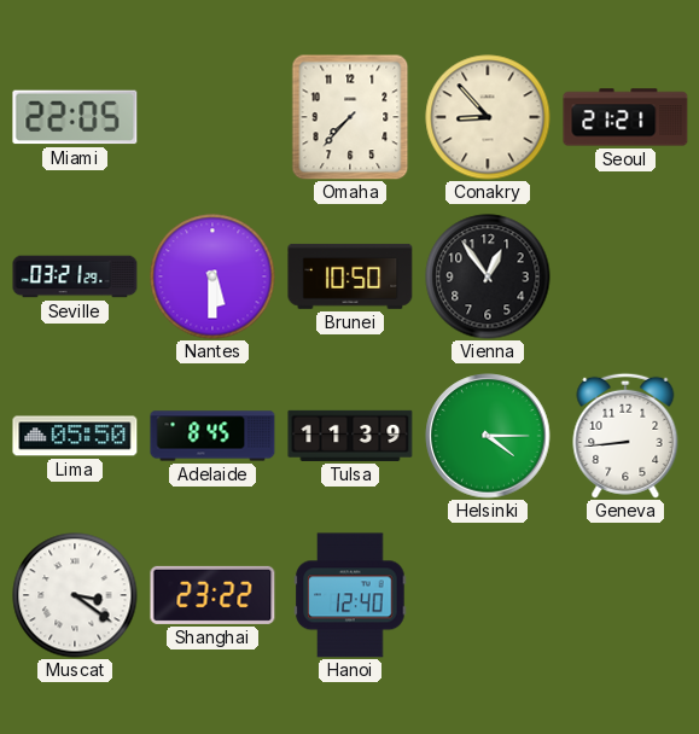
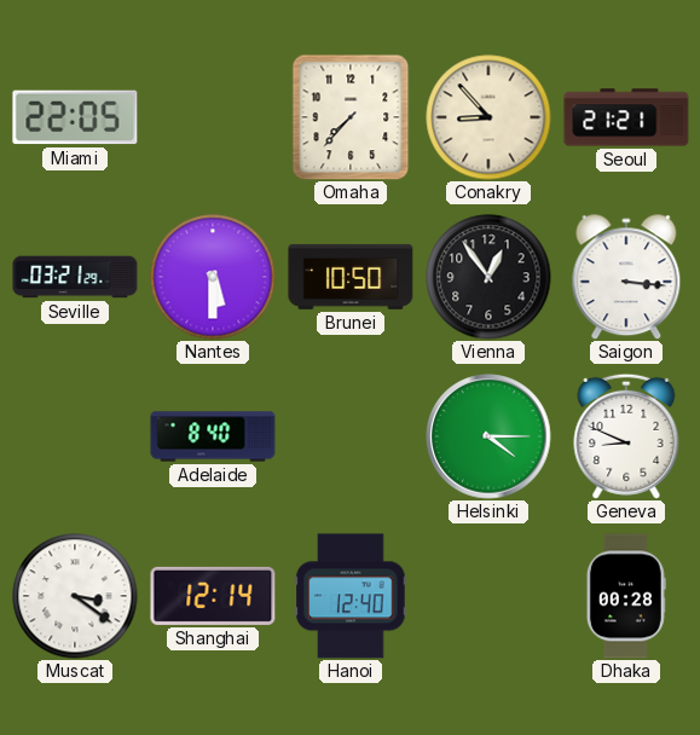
Saigon: none -> 3:16 (626, 277)
Lima: 05:50 -> none (75, 436)
Adelaide: 8:45 -> 8:40 (213, 436)
Tulsa: 11:39 -> none (350, 436)
Geneva: 8:44 -> 8:49 (626, 436)
Shanghai: 23:22 -> 12:14 (213, 596)
Dhaka: none -> 00:28 (626, 596)
